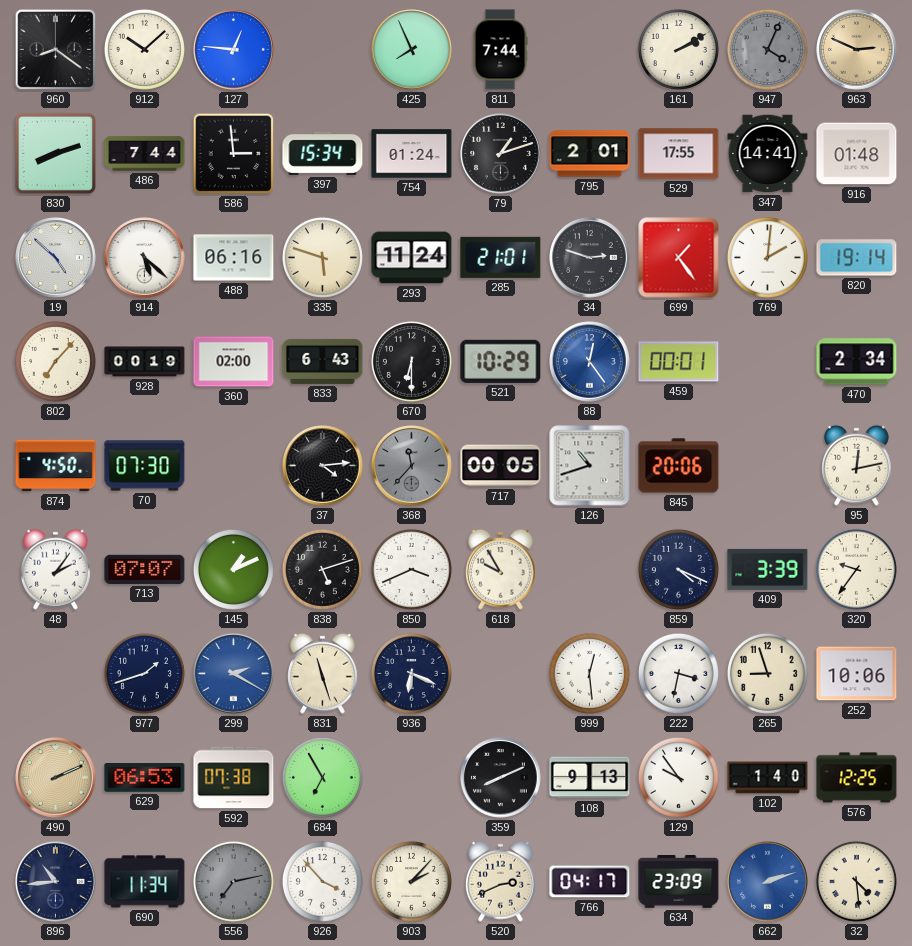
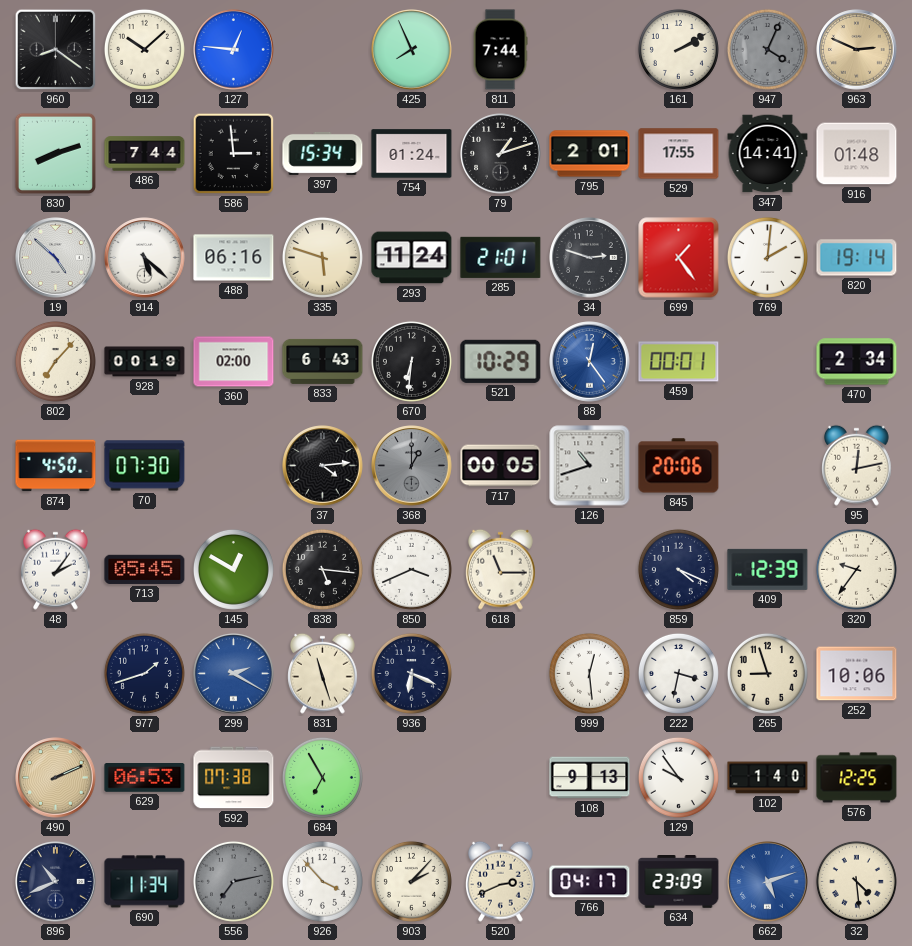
670: 6:30 -> 6:31 (411, 361)
368: 11:37 -> 1:00 (412, 466)
713: 07:07 -> 05:45 (145, 569)
145: 1:11 -> 12:50 (233, 569)
838: 5:12 -> 5:16 (322, 569)
618: 9:55 -> 11:15 (501, 569)
409: 3:39 -> 12:39 (768, 569)
359: 8:11 -> none (501, 778)
896: 10:44 -> 10:41 (56, 882)
662: 2:12 -> 5:12 (768, 882)
